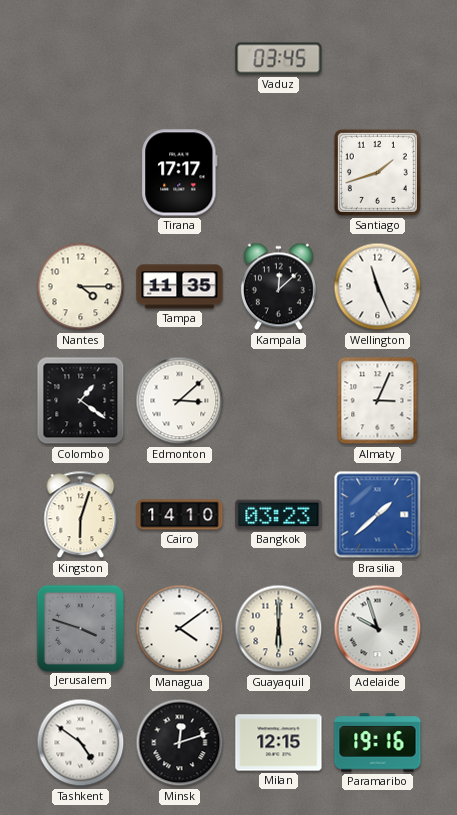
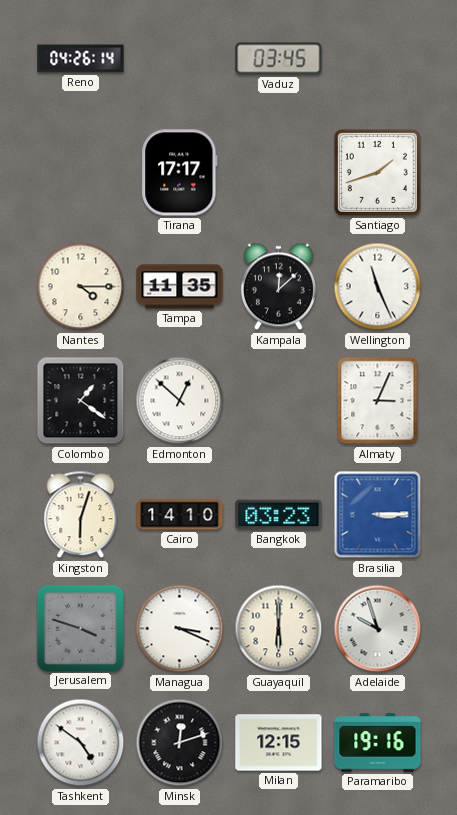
Reno: none -> 04:26 (81, 59)
Edmonton: 3:08 -> 12:52 (180, 401)
Brasilia: 1:38 -> 3:15 (378, 515)
Managua: 4:09 -> 3:19 (180, 629)
